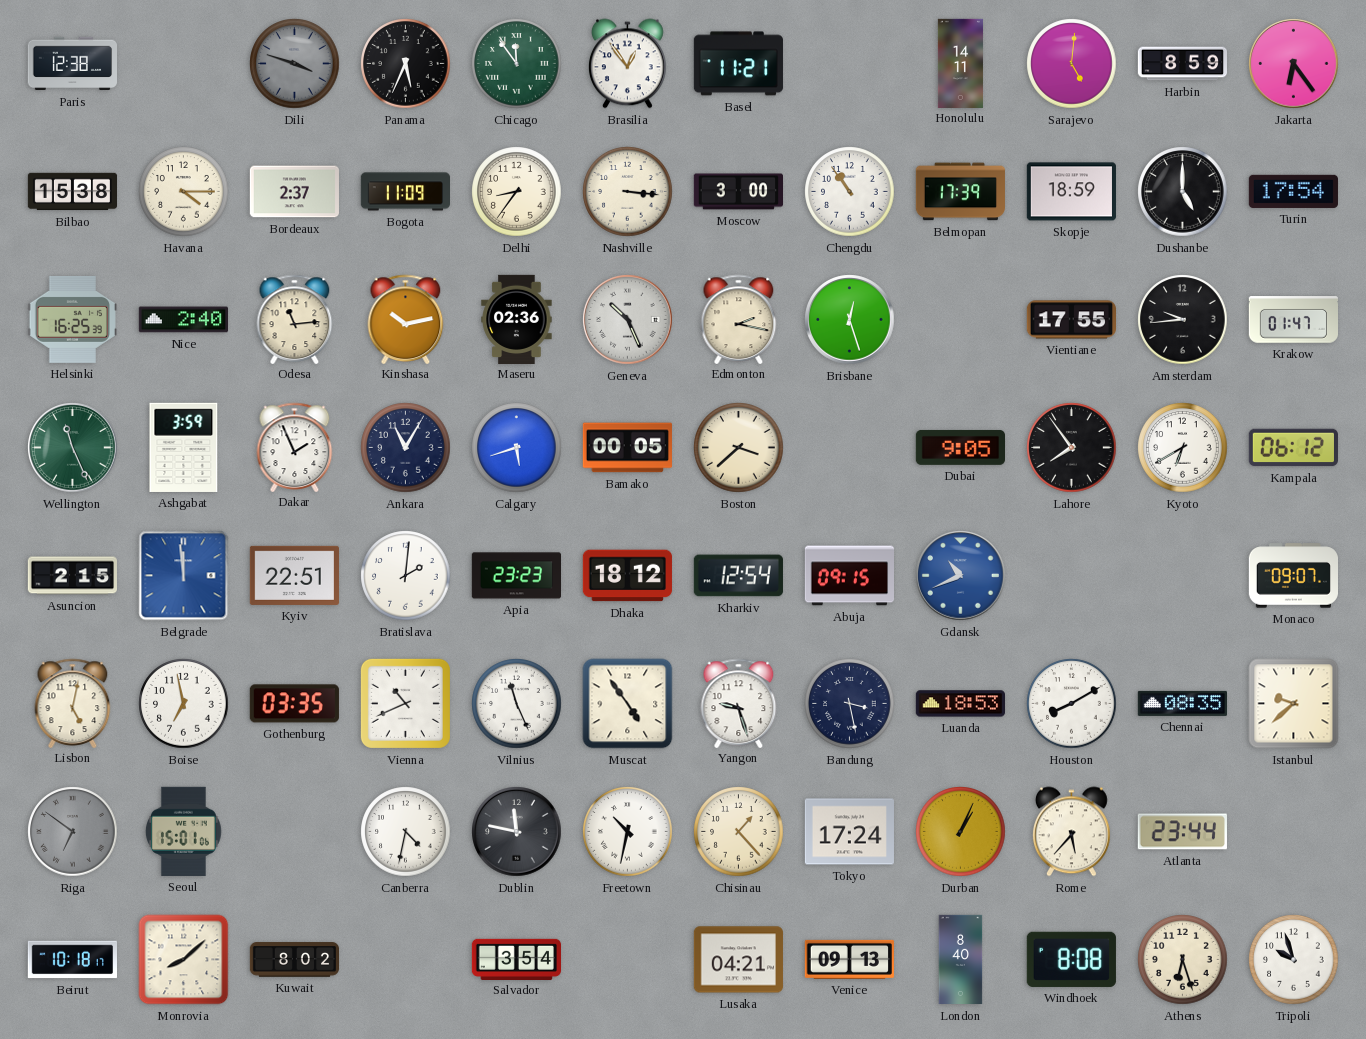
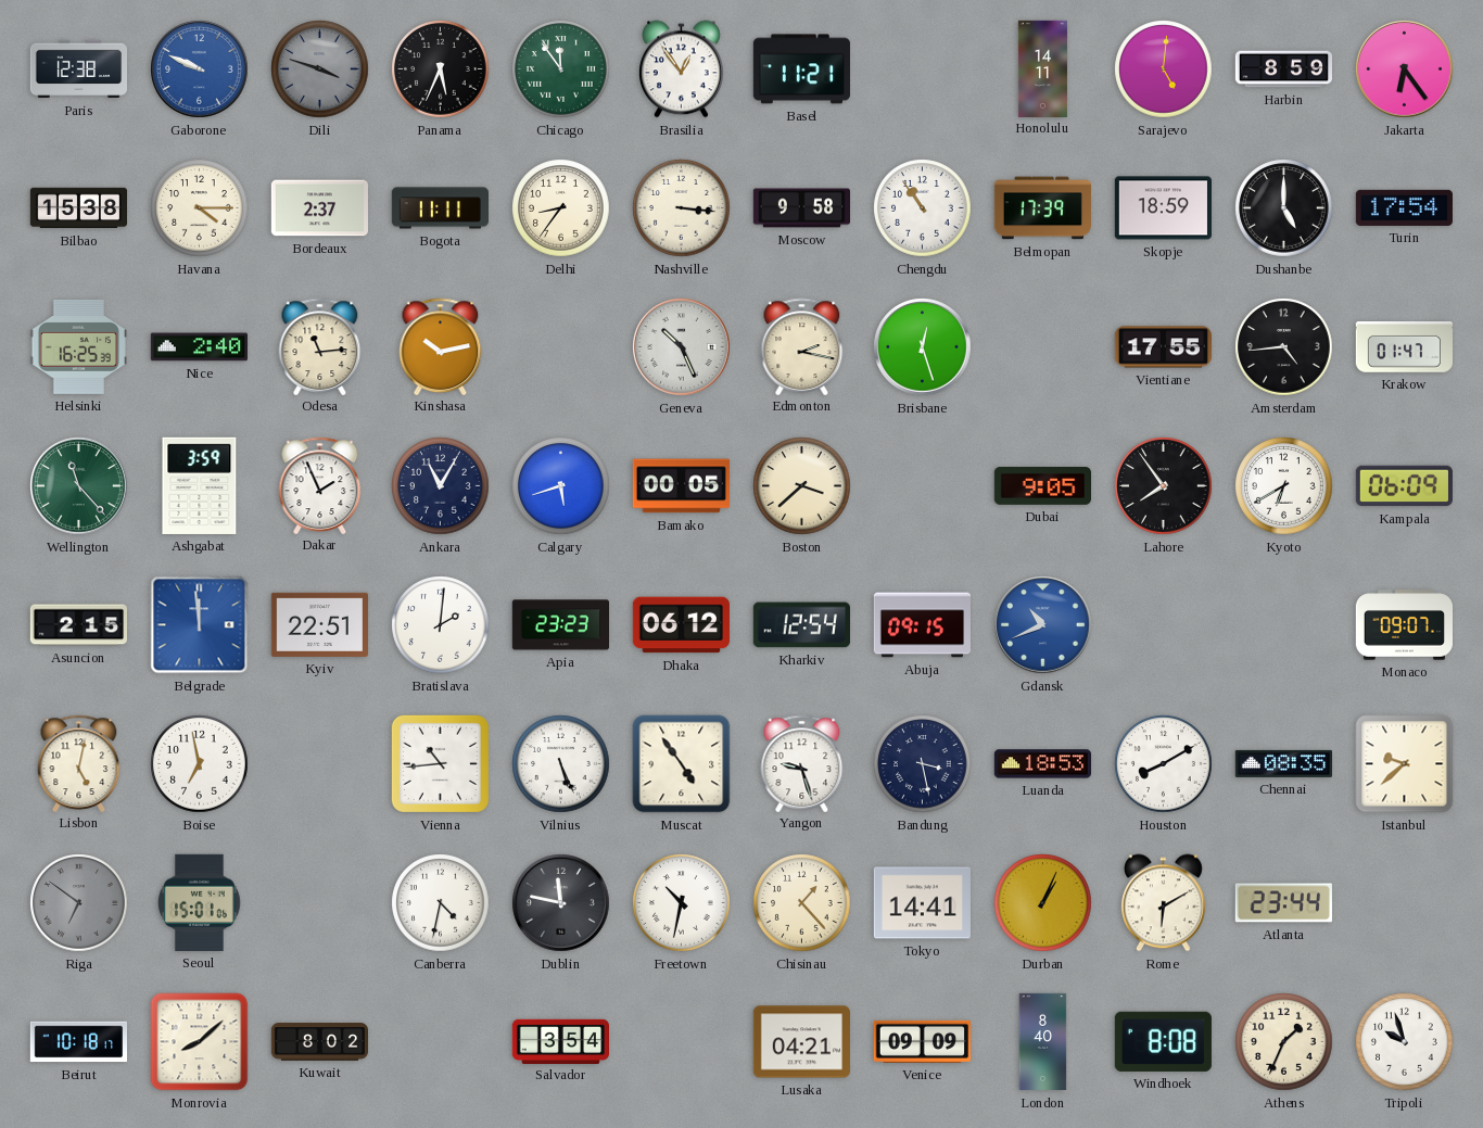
Gaborone: none -> 9:49 (200, 69)
Bogota: 11:09 -> 11:11 (440, 208)
Moscow: 3:00 -> 9:58 (801, 208)
Maseru: 02:36 -> none (517, 319)
Amsterdam: 9:44 -> 4:44 (1284, 347)
Wellington: 11:26 -> 11:23 (79, 486)
Kampala: 06:12 -> 06:09 (1404, 486)
Dhaka: 18:12 -> 06:12 (681, 625)
Gothenburg: 03:35 -> none (294, 704)
Vienna: 10:41 -> 10:44 (440, 763)
Vilnius: 11:26 -> 5:26 (561, 764)
Tokyo: 17:24 -> 14:41 (922, 903)
Rome: 5:37 -> 6:10 (1163, 903)
Venice: 09:13 -> 09:09 (922, 1041)
Athens: 6:27 -> 1:34 (1284, 1042)
